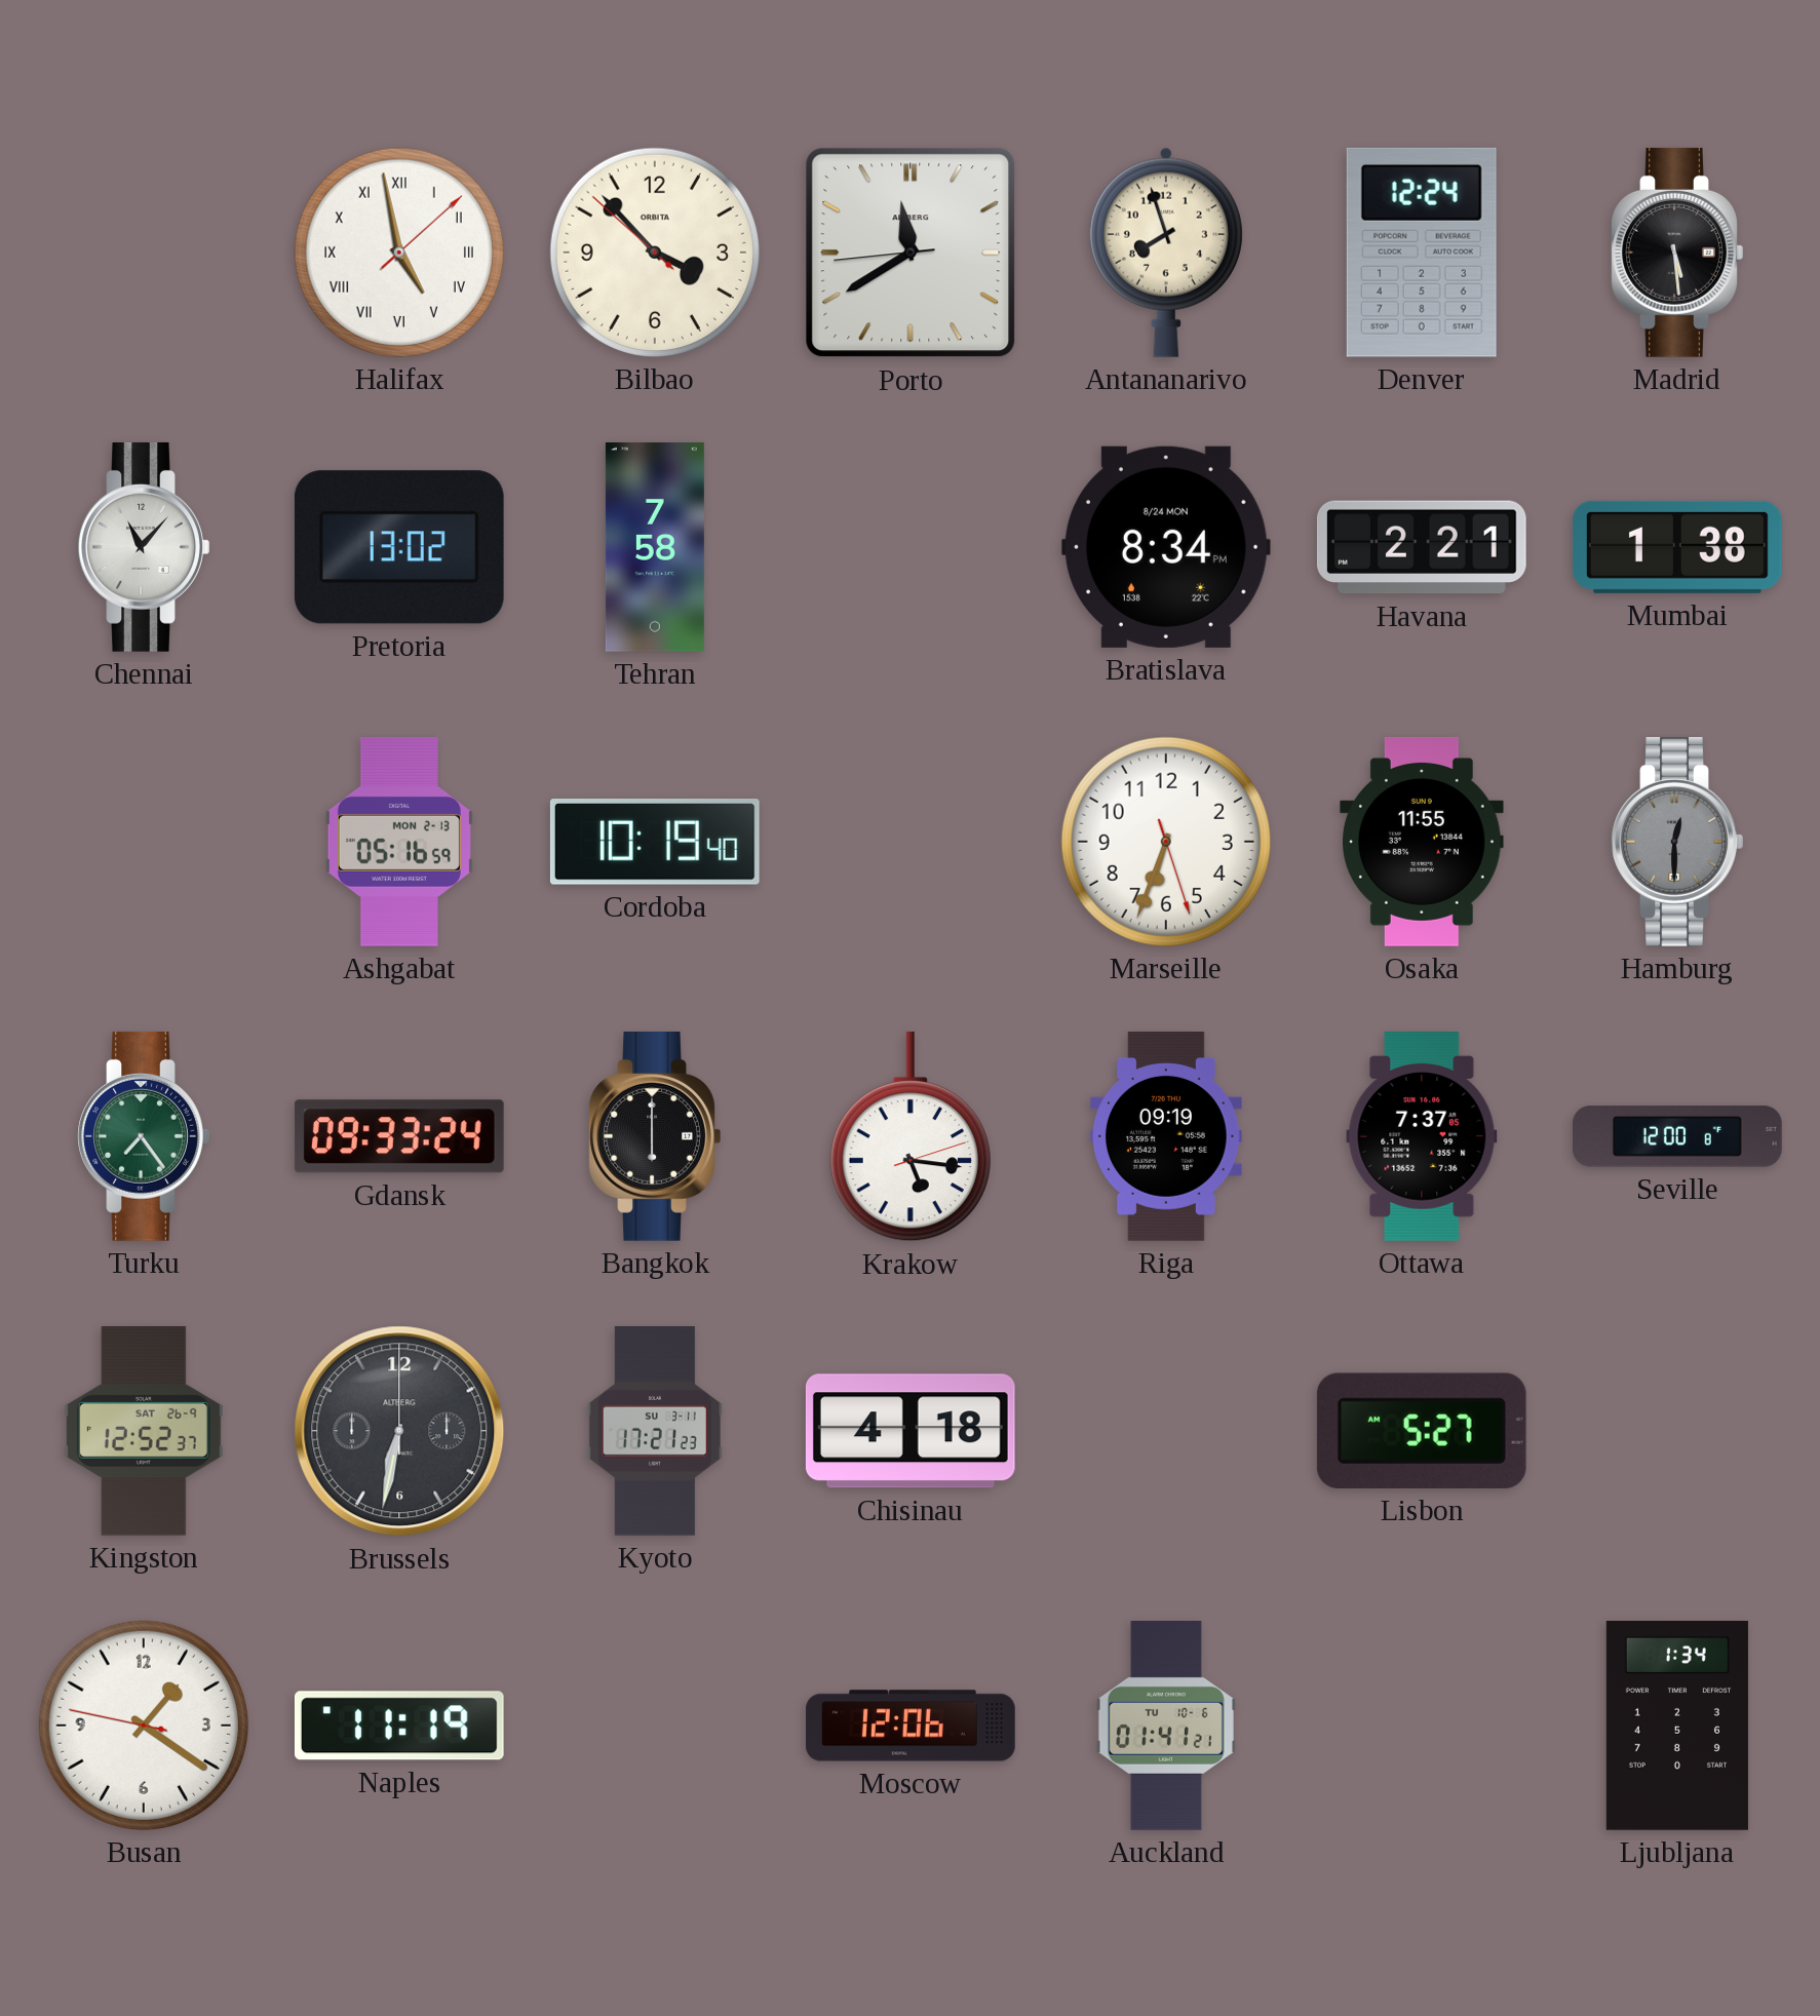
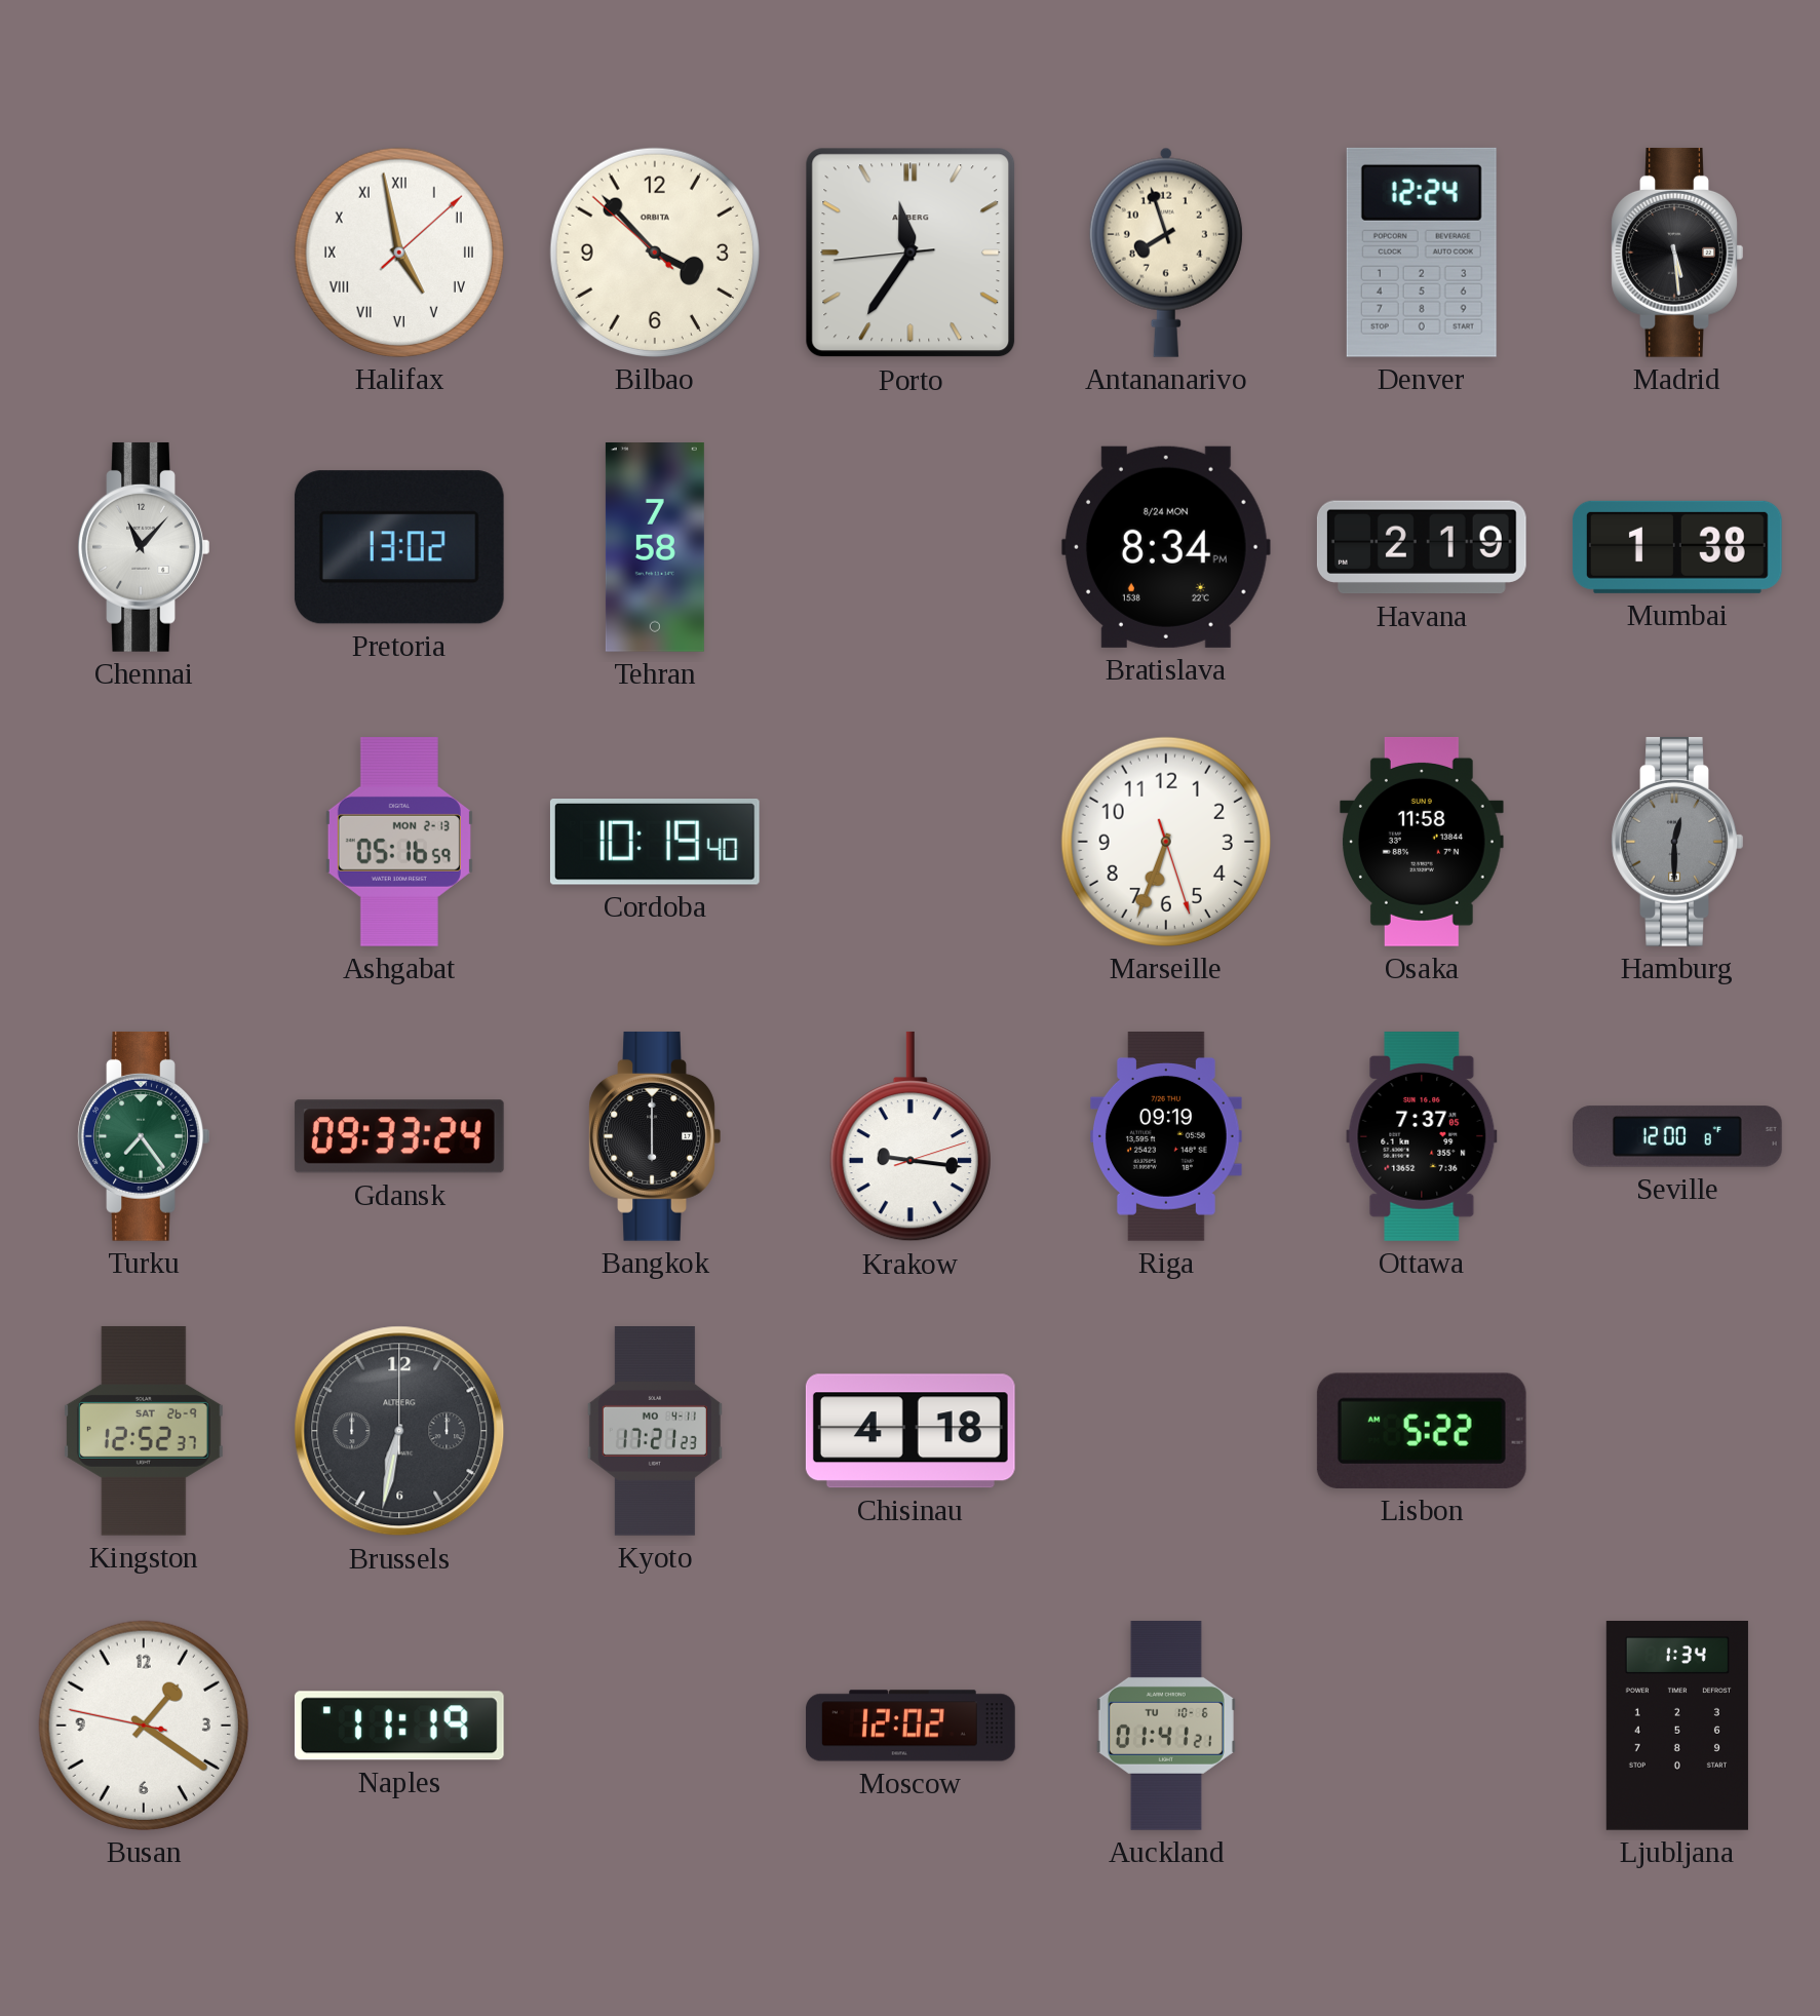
Porto: 11:39 -> 11:35 (911, 253)
Havana: 2:21 -> 2:19 (1422, 547)
Osaka: 11:55 -> 11:58 (1423, 842)
Krakow: 5:16 -> 9:16 (911, 1136)
Kyoto date: SU 3-11 -> MO 4-11 (655, 1432)
Lisbon: 5:27 -> 5:22 (1422, 1431)
Moscow: 12:06 -> 12:02 (911, 1726)
